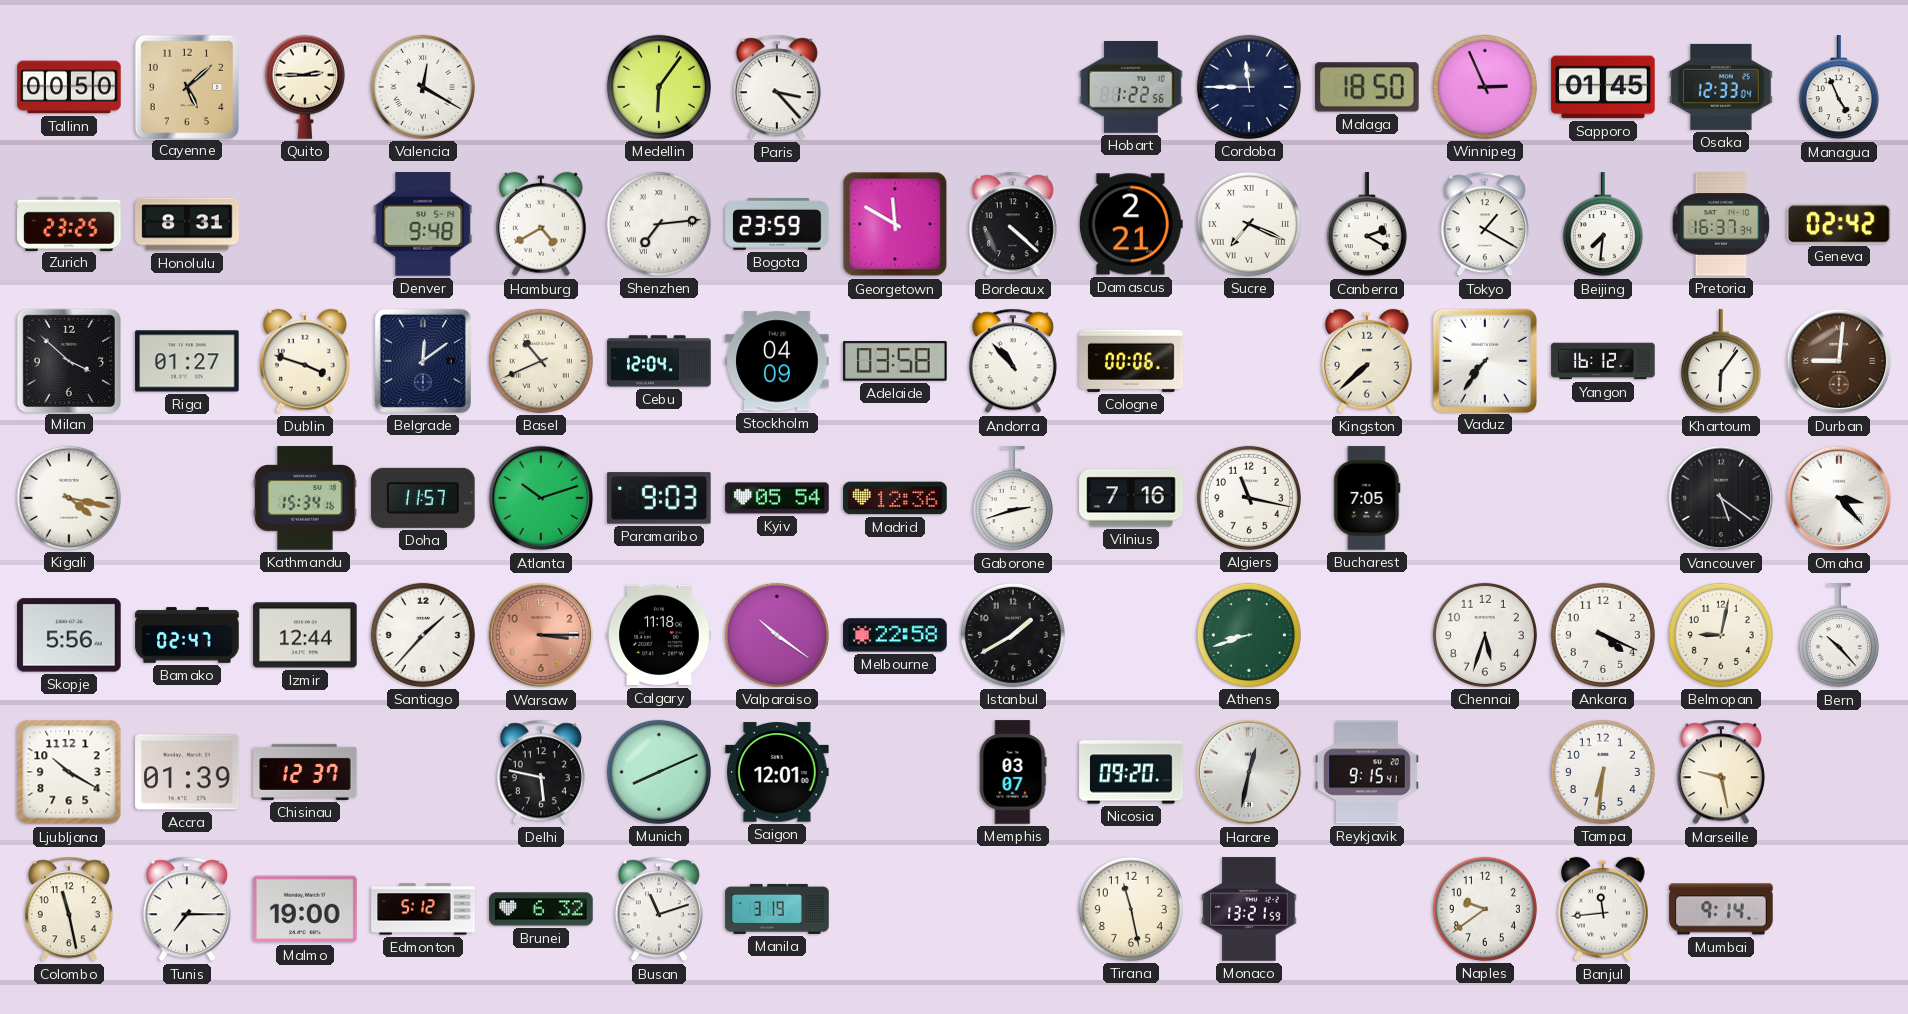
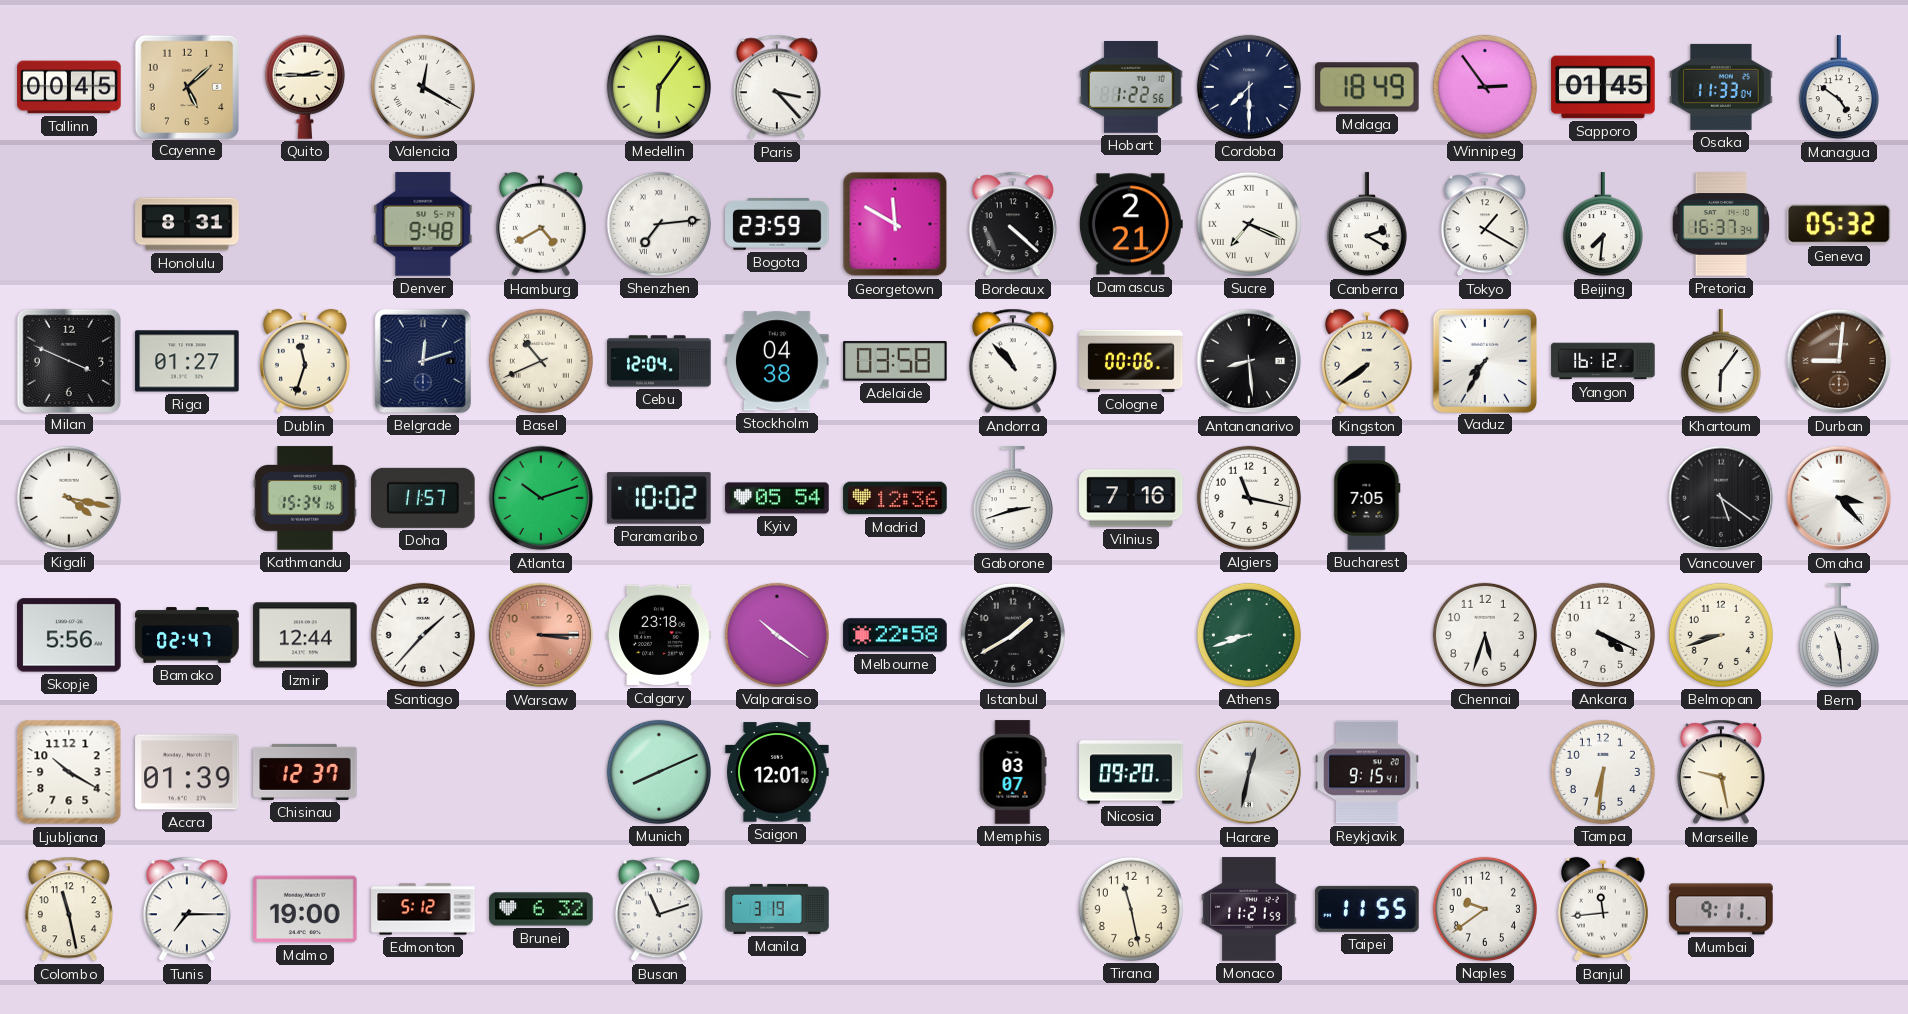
Tallinn: 00:50 -> 00:45 (69, 87)
Cordoba: 11:45 -> 7:30 (1249, 87)
Malaga: 18:50 -> 18:49 (1367, 87)
Winnipeg: 2:56 -> 2:54 (1485, 87)
Osaka: 12:33 -> 11:33 (1721, 87)
Managua: 4:56 -> 4:51 (1839, 88)
Zurich: 23:25 -> none (69, 223)
Geneva: 02:42 -> 05:32 (1839, 224)
Milan: 3:52 -> 3:49 (68, 360)
Dublin: 3:48 -> 11:33 (305, 361)
Belgrade: 12:09 -> 12:12 (423, 361)
Stockholm: 04:09 -> 04:38 (777, 361)
Antananarivo: none -> 8:29 (1249, 361)
Kingston: 7:38 -> 7:39 (1367, 361)
Vaduz: 7:36 -> 7:35 (1484, 360)
Paramaribo: 9:03 -> 10:02 (659, 498)
Calgary: 11:18 -> 23:18 (659, 635)
Belmopan: 9:02 -> 8:42 (1721, 635)
Bern: 10:23 -> 11:29 (1839, 636)
Delhi: 5:47 -> none (541, 772)
Monaco: 13:21 -> 11:21 (1249, 909)
Taipei: none -> 11:55 (1367, 909)
Mumbai: 9:14 -> 9:11 (1721, 909)
